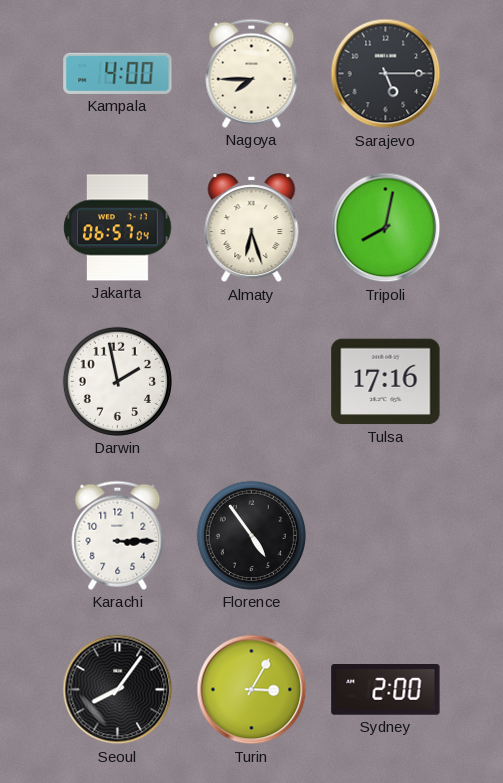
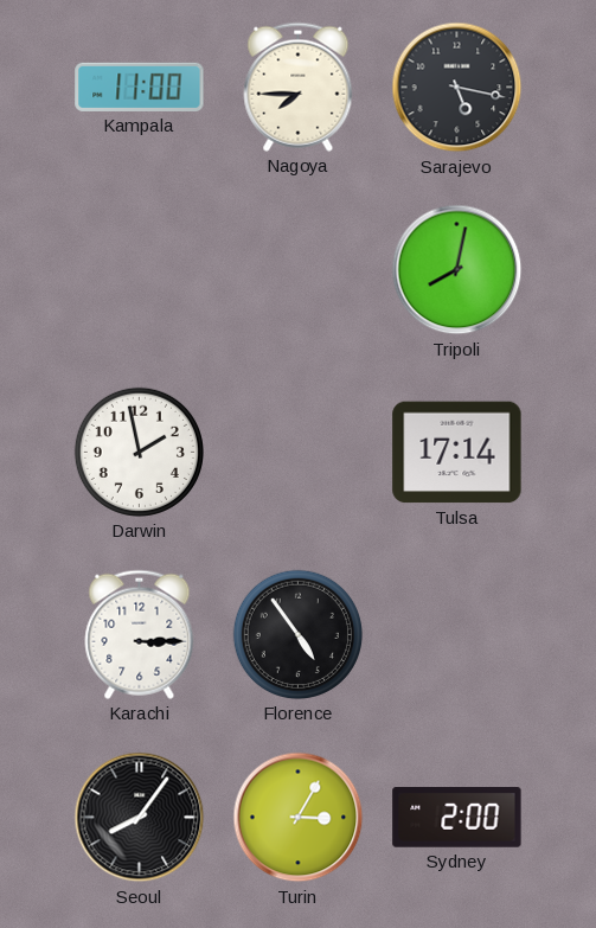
Kampala: 4:00 -> 11:00 (140, 87)
Sarajevo: 5:15 -> 5:17 (457, 88)
Jakarta: 06:57 -> none (118, 228)
Almaty: 6:27 -> none (252, 228)
Tulsa: 17:16 -> 17:14 (457, 453)
